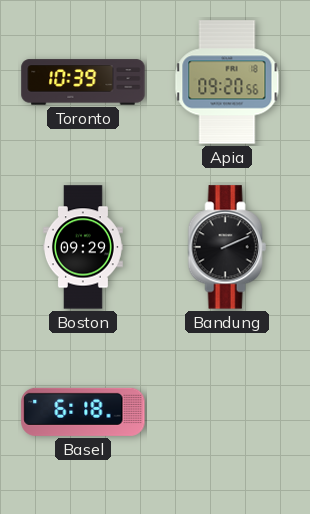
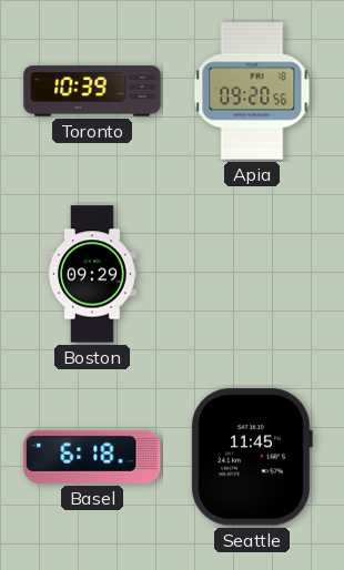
Bandung: 2:11 -> none (227, 247)
Seattle: none -> 11:45 (252, 457)
